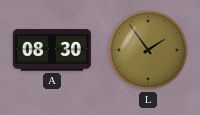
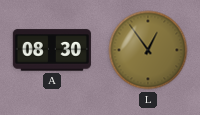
L: 1:54 -> 12:54 (148, 50)
